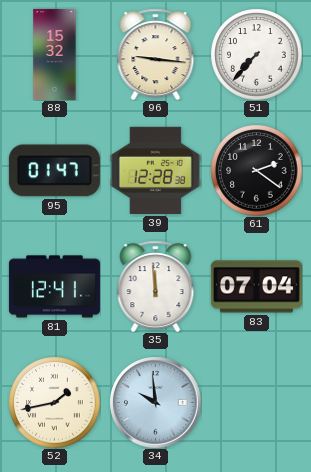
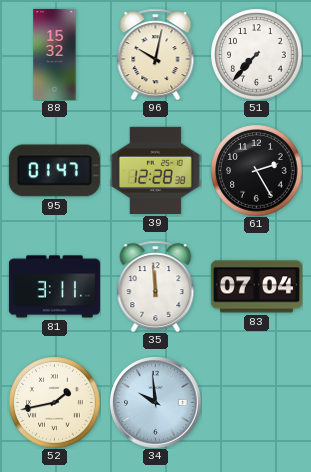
96: 9:16 -> 10:02 (156, 54)
61: 2:21 -> 2:25 (256, 170)
81: 12:41 -> 3:11 (54, 287)
